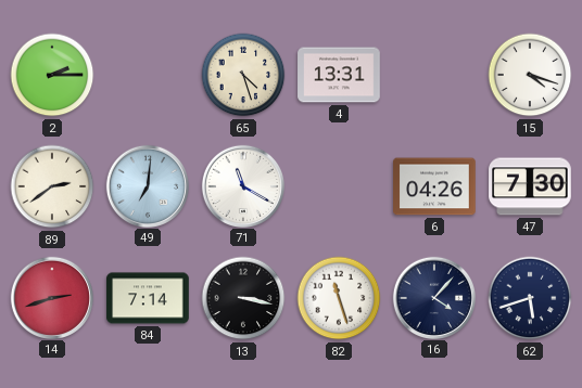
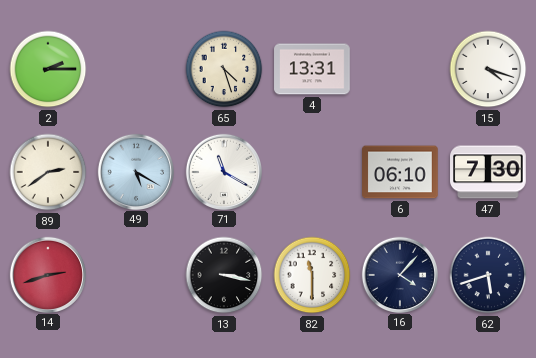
49: 7:01 -> 5:20 (135, 171)
6: 04:26 -> 06:10 (400, 172)
84: 7:14 -> none (148, 298)
82: 11:27 -> 11:30 (312, 275)
